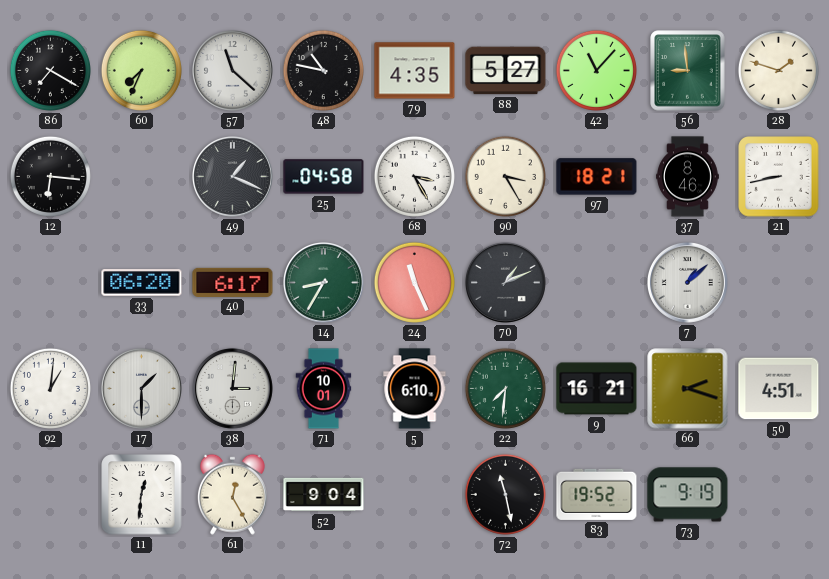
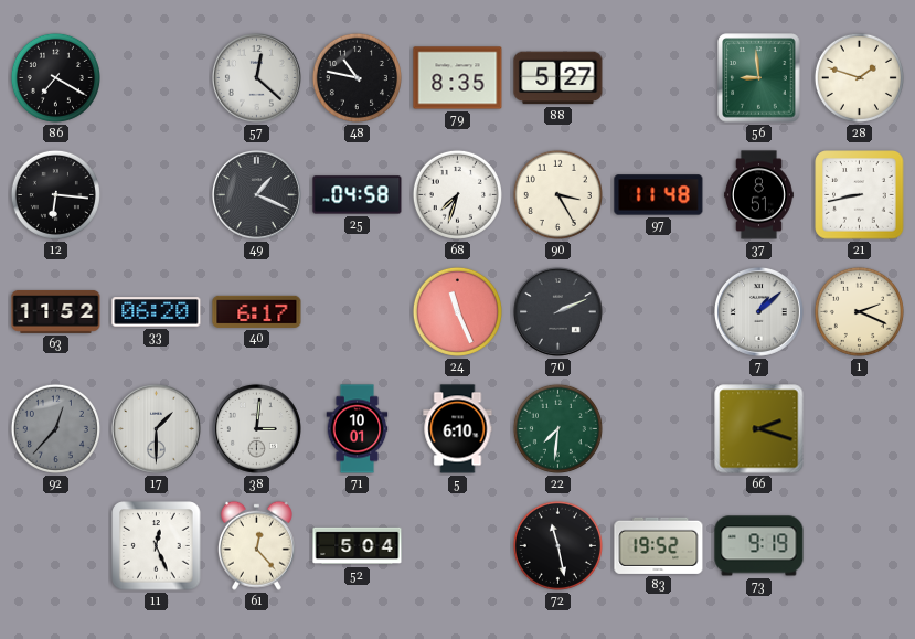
60: 7:34 -> none (141, 70)
57: 11:22 -> 12:22 (256, 77)
79: 4:35 -> 8:35 (458, 78)
42: 11:07 -> none (596, 70)
68: 3:25 -> 7:33 (457, 194)
97: 18:21 -> 11:48 (659, 195)
37: 8:46 -> 8:51 (759, 195)
63: none -> 11:52 (56, 312)
14: 8:35 -> none (323, 282)
70: 1:11 -> 2:11 (557, 311)
1: none -> 2:19 (859, 311)
92: 1:01 -> 12:37 (55, 428)
92 dial: white -> grey (55, 428)
9: 16:21 -> none (597, 389)
50: 4:51 -> none (779, 389)
11: 12:31 -> 12:26 (157, 546)
61: 12:25 -> 12:23 (256, 545)
52: 9:04 -> 5:04 (358, 546)
